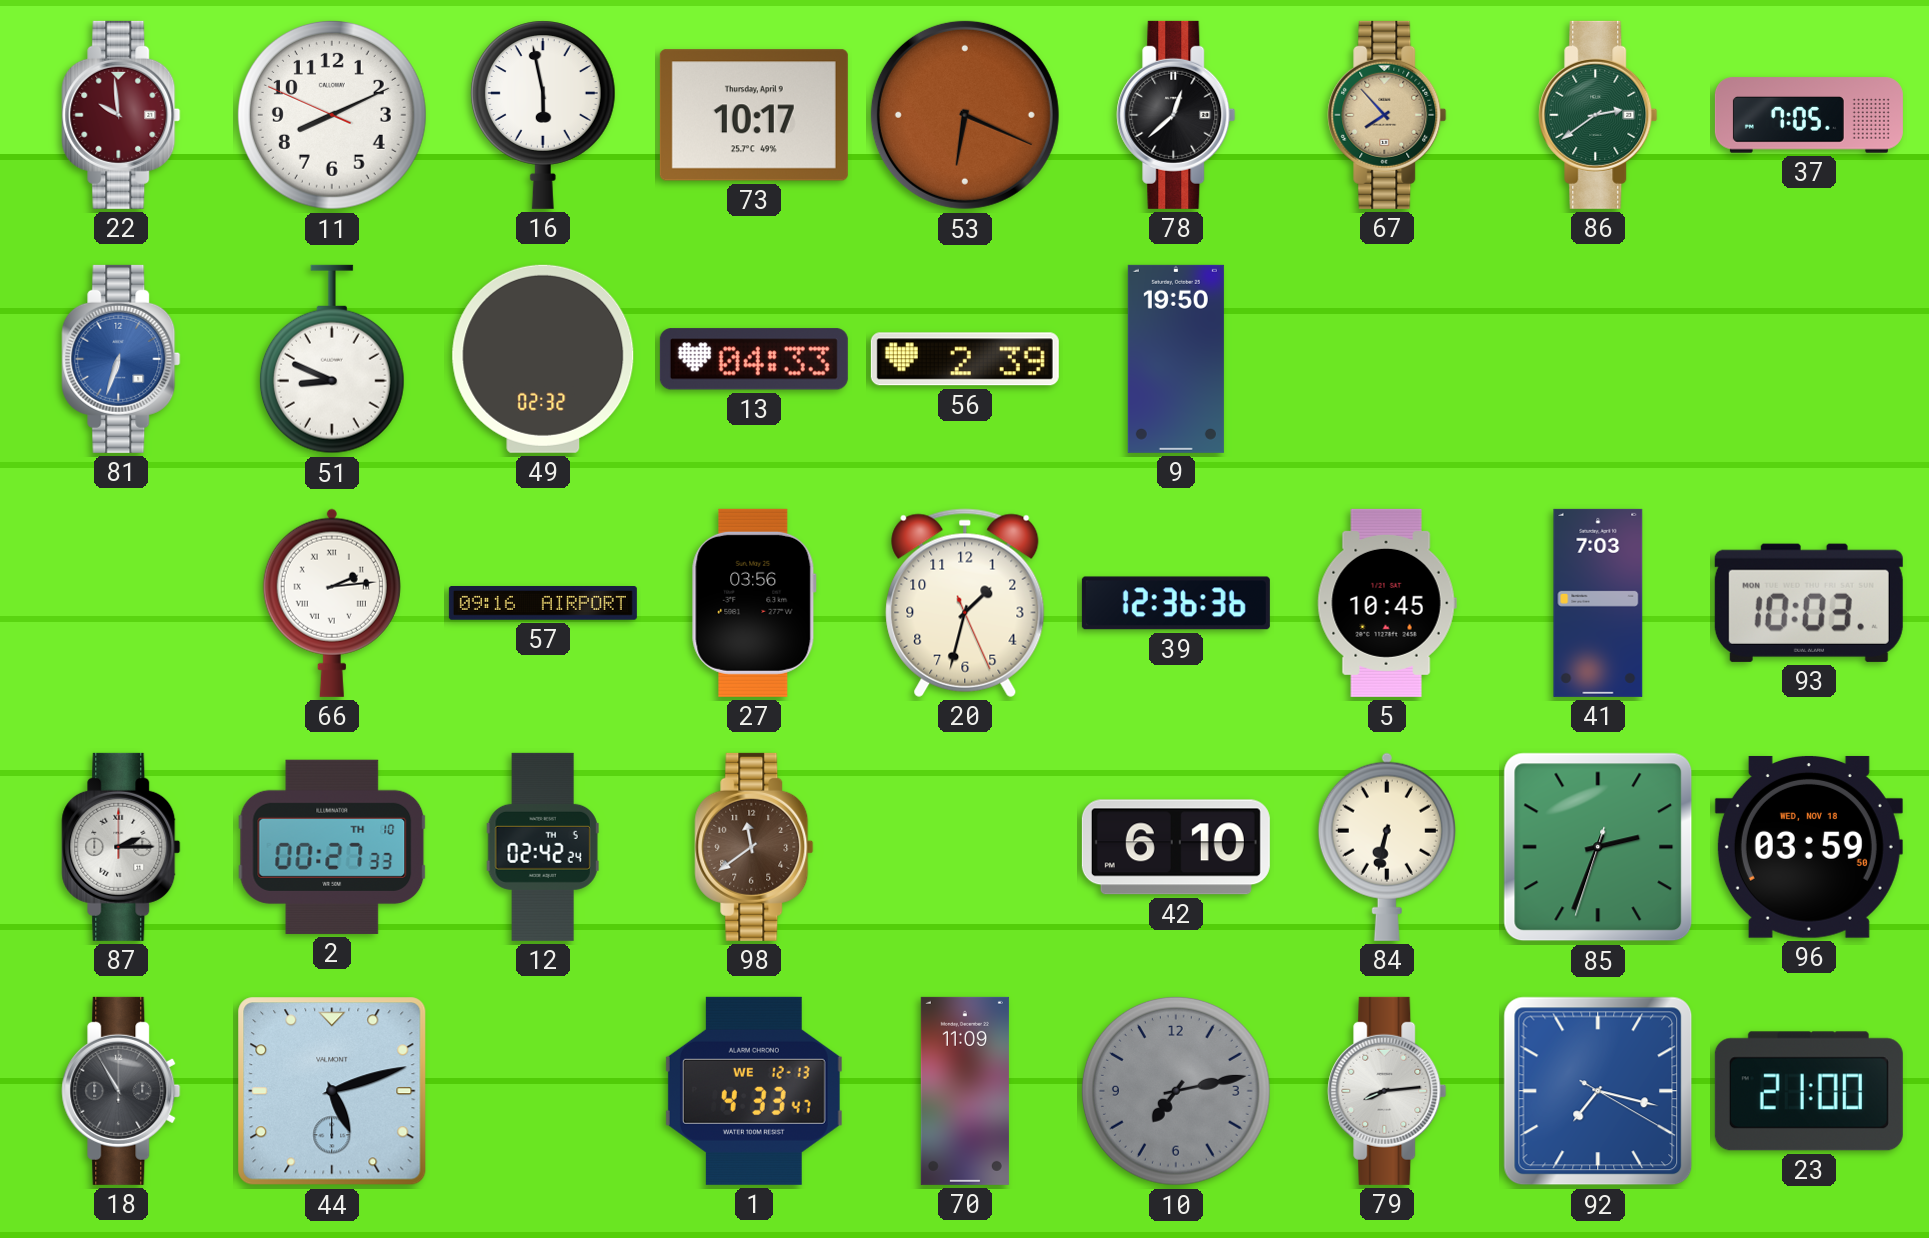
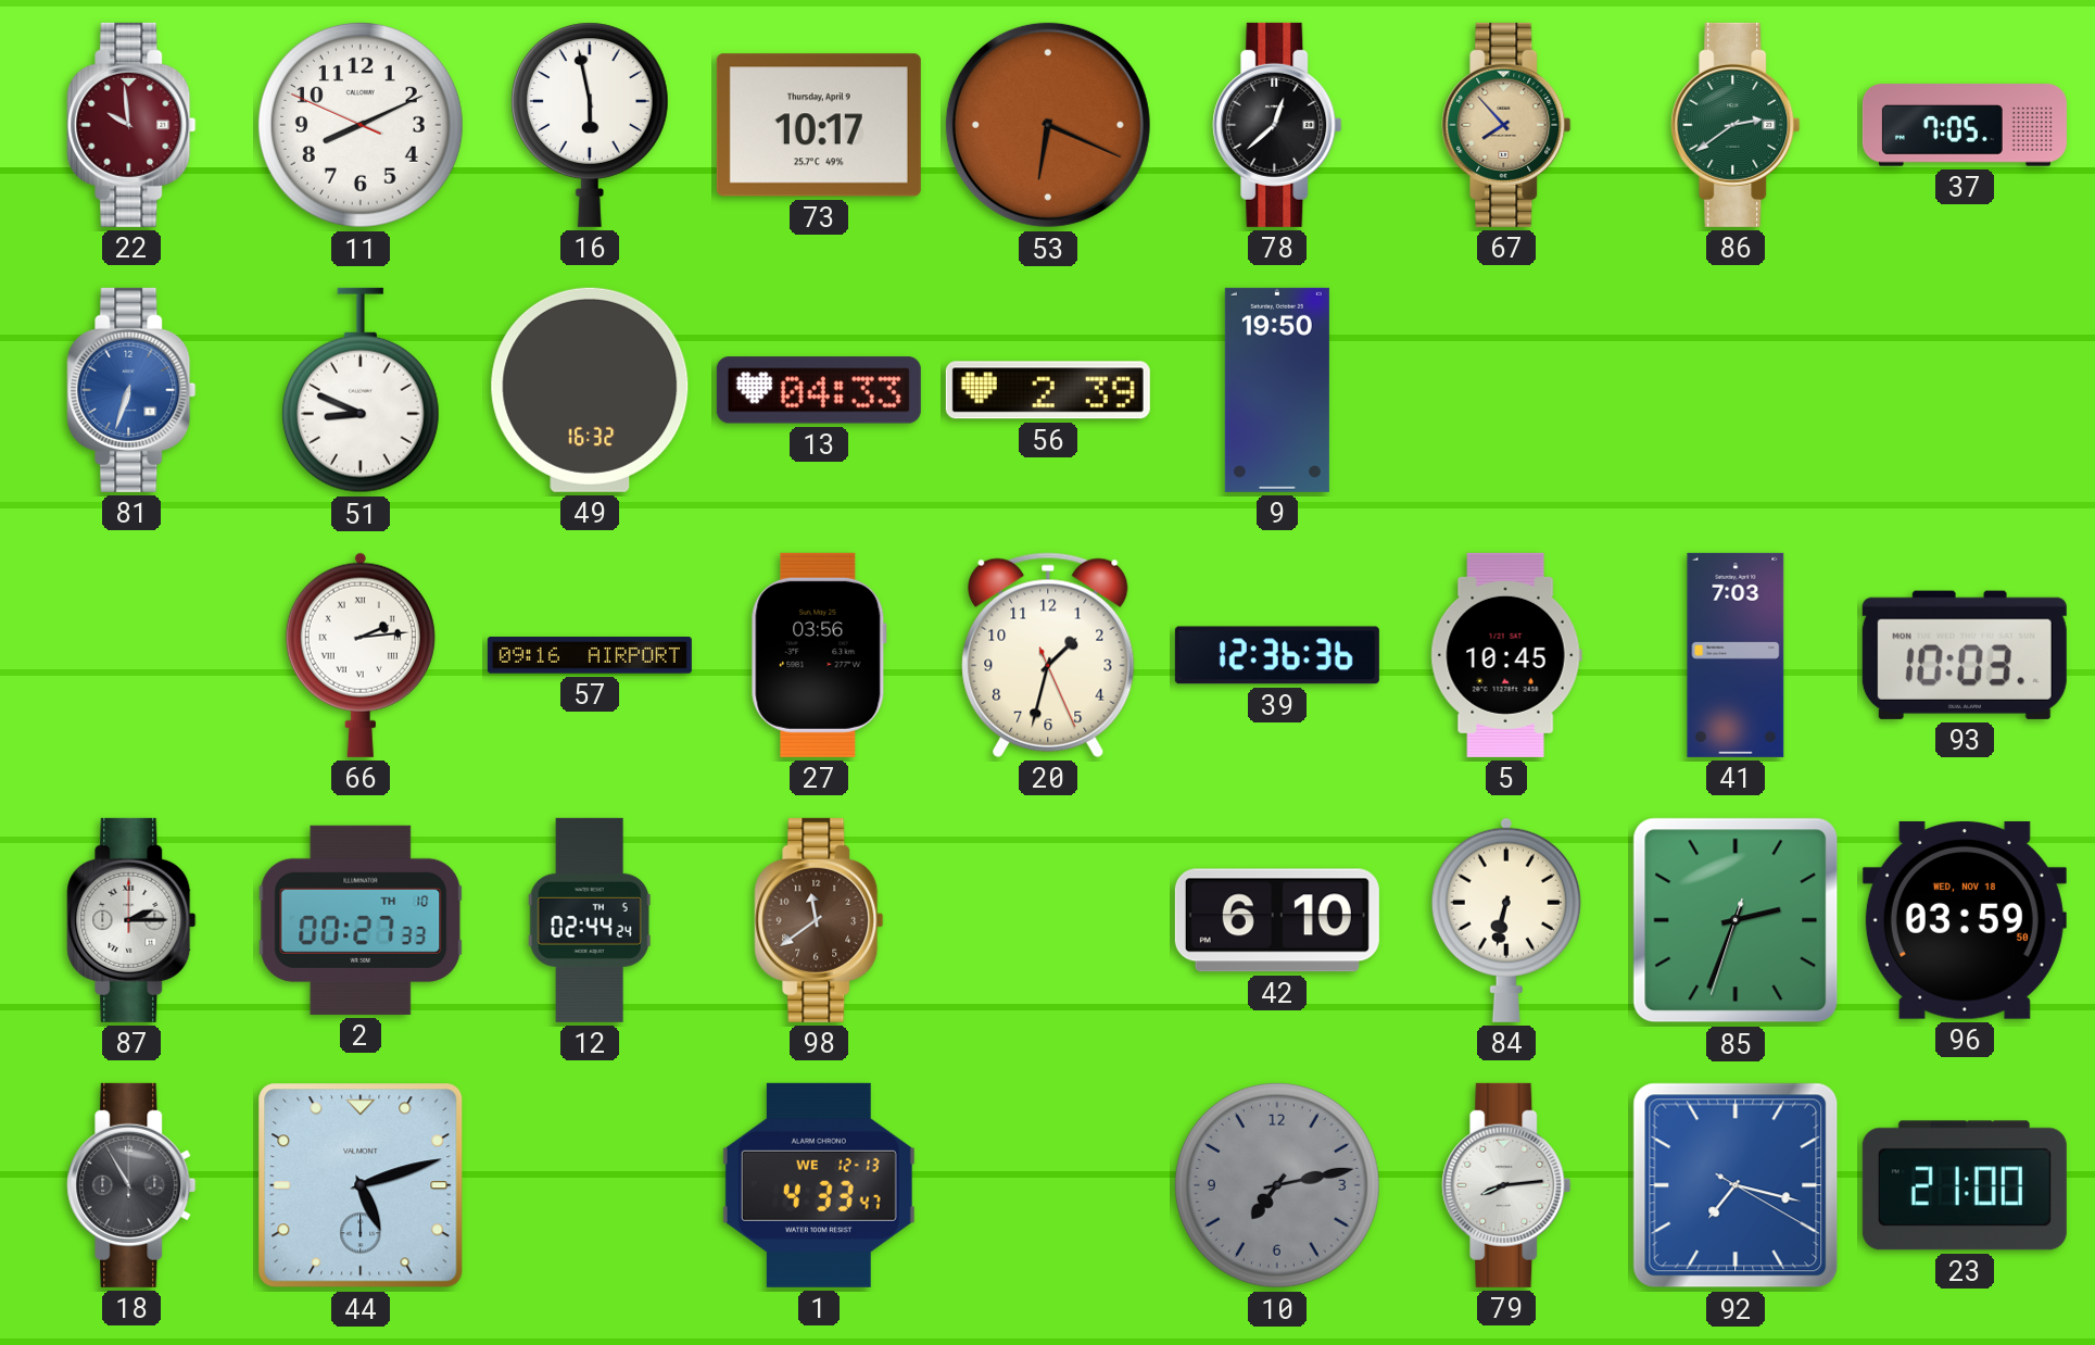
49: 02:32 -> 16:32 (590, 390)
12: 02:42 -> 02:44 (590, 920)
70: 11:09 -> none (965, 1091)
